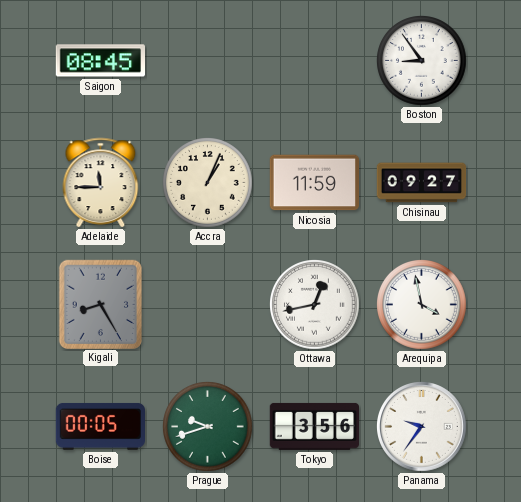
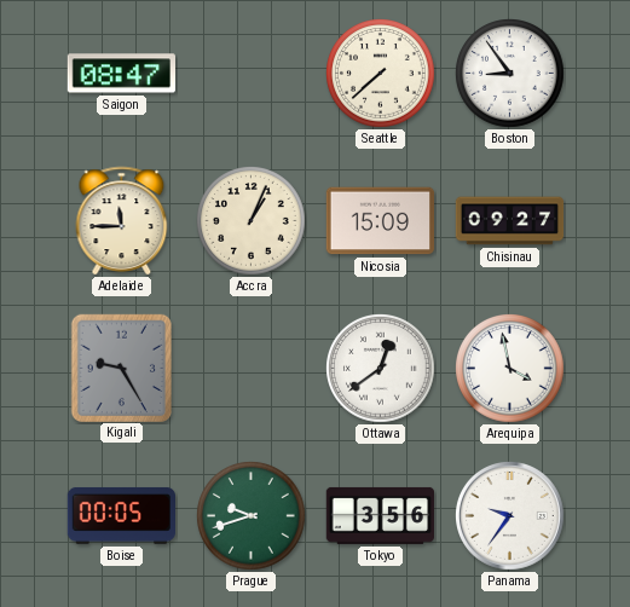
Saigon: 08:45 -> 08:47 (121, 74)
Seattle: none -> 7:38 (381, 74)
Nicosia: 11:59 -> 15:09 (380, 221)
Kigali: 8:25 -> 9:25 (121, 368)
Ottawa: 12:43 -> 12:39 (381, 369)
